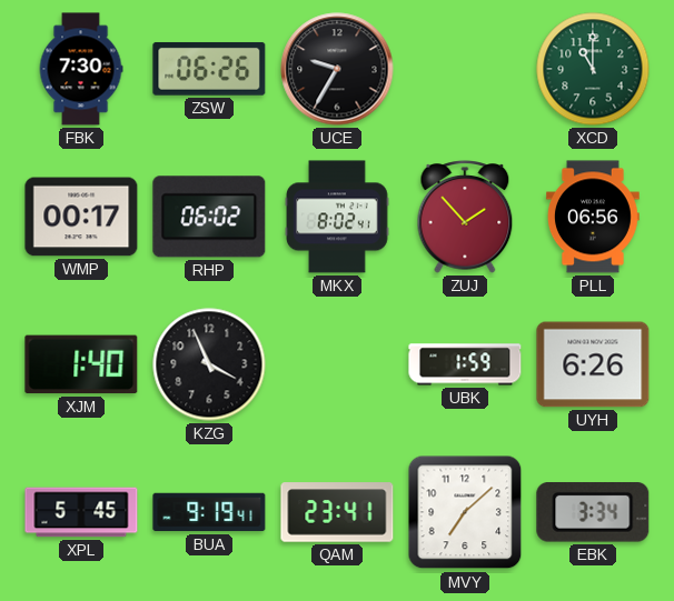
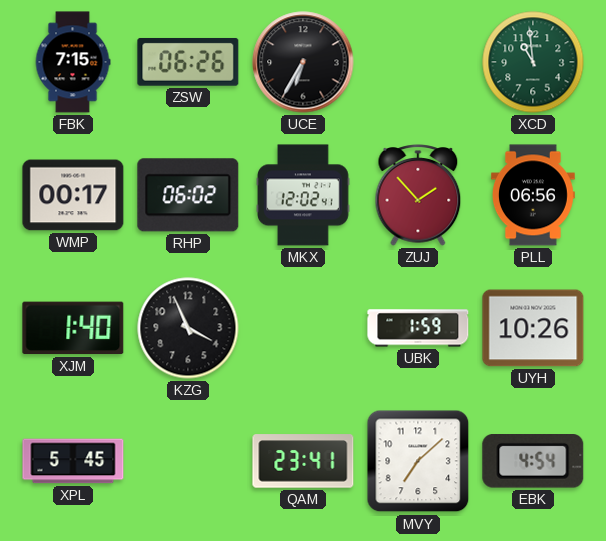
FBK: 7:30 -> 7:15 (73, 62)
UCE: 9:35 -> 6:35 (303, 62)
XCD: 11:00 -> 10:59 (533, 62)
MKX: 8:02 -> 12:02 (304, 195)
UYH: 6:26 -> 10:26 (533, 328)
BUA: 9:19 -> none (209, 512)
EBK: 3:34 -> 4:54 (533, 462)
